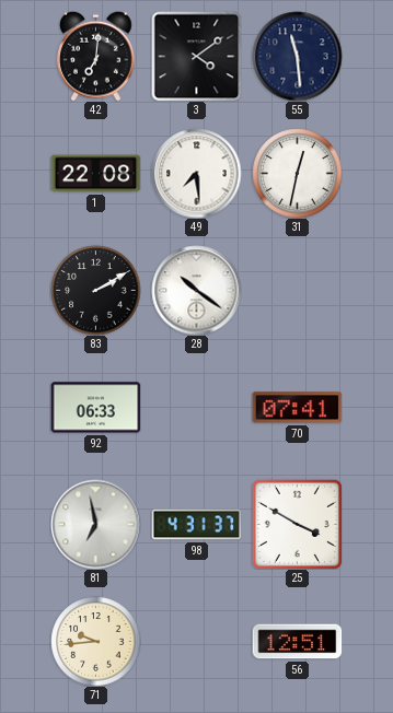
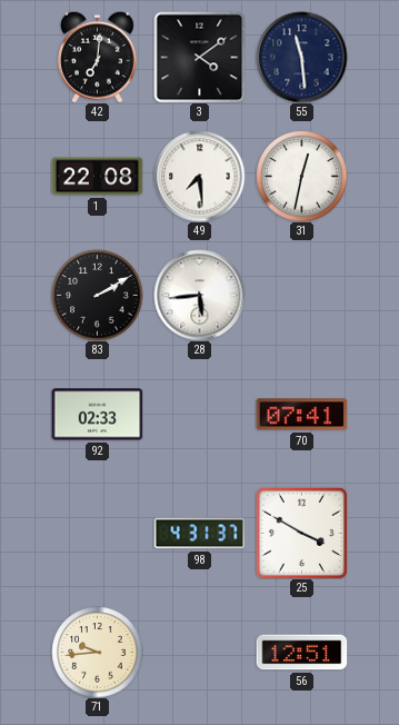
28: 10:21 -> 5:44 (199, 295)
92: 06:33 -> 02:33 (97, 415)
81: 6:58 -> none (95, 524)
